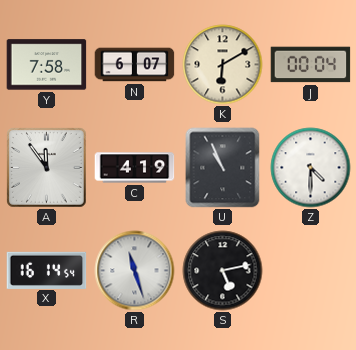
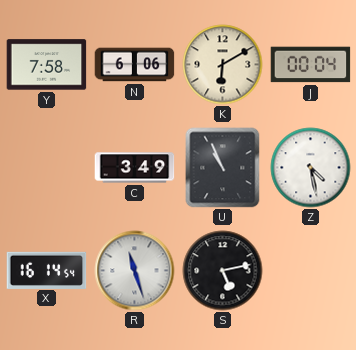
N: 6:07 -> 6:06 (135, 65)
A: 11:54 -> none (47, 168)
C: 4:19 -> 3:49 (135, 168)
Z: 4:30 -> 4:28 (311, 168)
